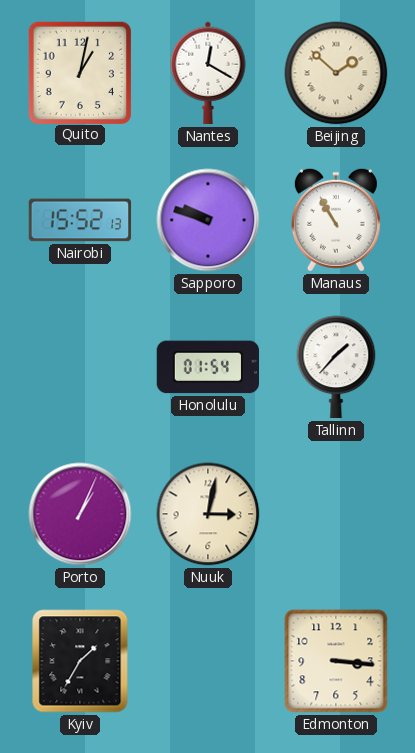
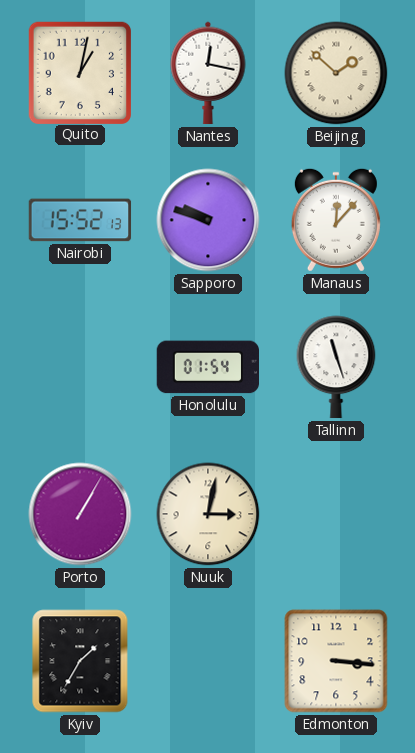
Nantes: 12:20 -> 12:17 (208, 73)
Manaus: 10:55 -> 12:07 (336, 220)
Tallinn: 1:37 -> 11:27 (336, 367)
Porto: 1:04 -> 1:05 (80, 514)
